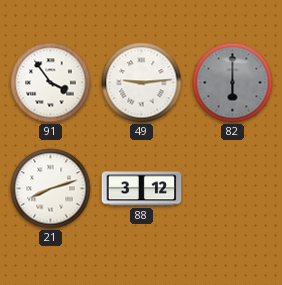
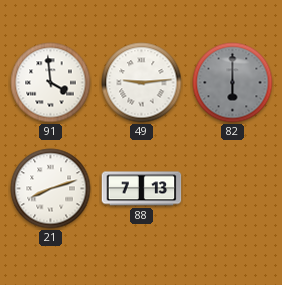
91: 3:54 -> 3:59 (51, 83)
88: 3:12 -> 7:13 (142, 189)
